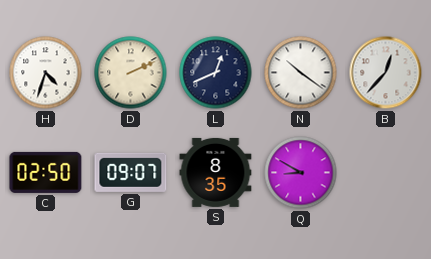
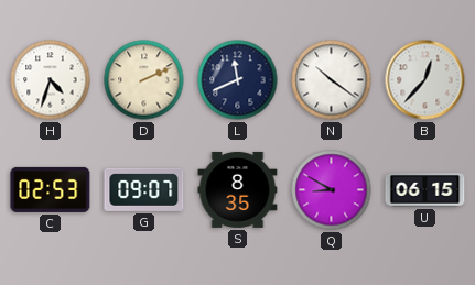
L: 12:41 -> 11:41 (238, 80)
C: 02:50 -> 02:53 (51, 189)
U: none -> 06:15 (425, 190)
